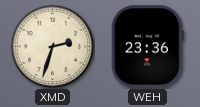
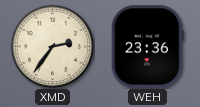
XMD: 2:33 -> 2:36 (52, 46)
